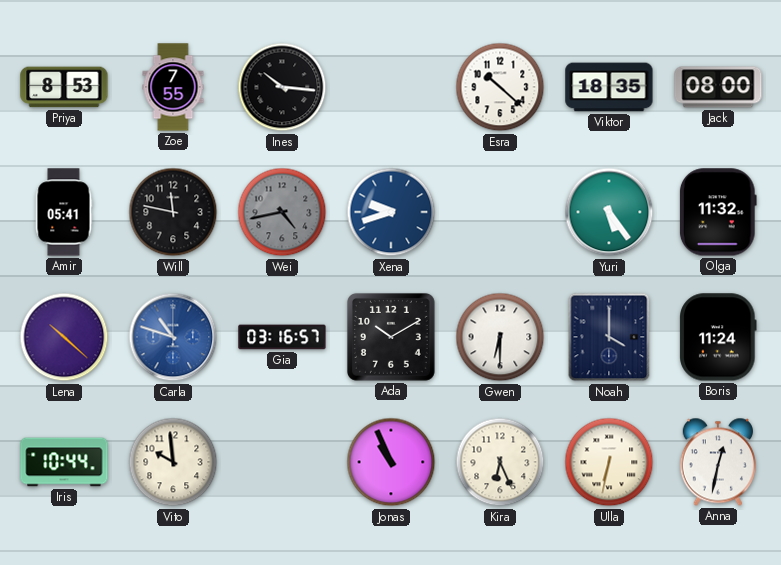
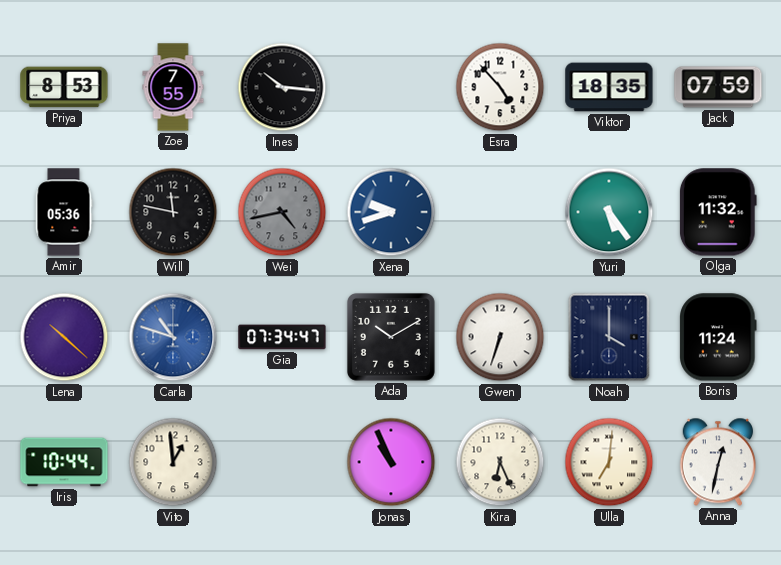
Esra: 10:22 -> 4:53 (500, 87)
Jack: 08:00 -> 07:59 (718, 87)
Amir: 05:41 -> 05:36 (64, 212)
Gia: 03:16 -> 07:34 (282, 337)
Gwen: 6:30 -> 6:33 (500, 337)
Vito: 9:59 -> 12:59 (173, 462)
Ulla: 6:32 -> 7:01 (609, 462)
